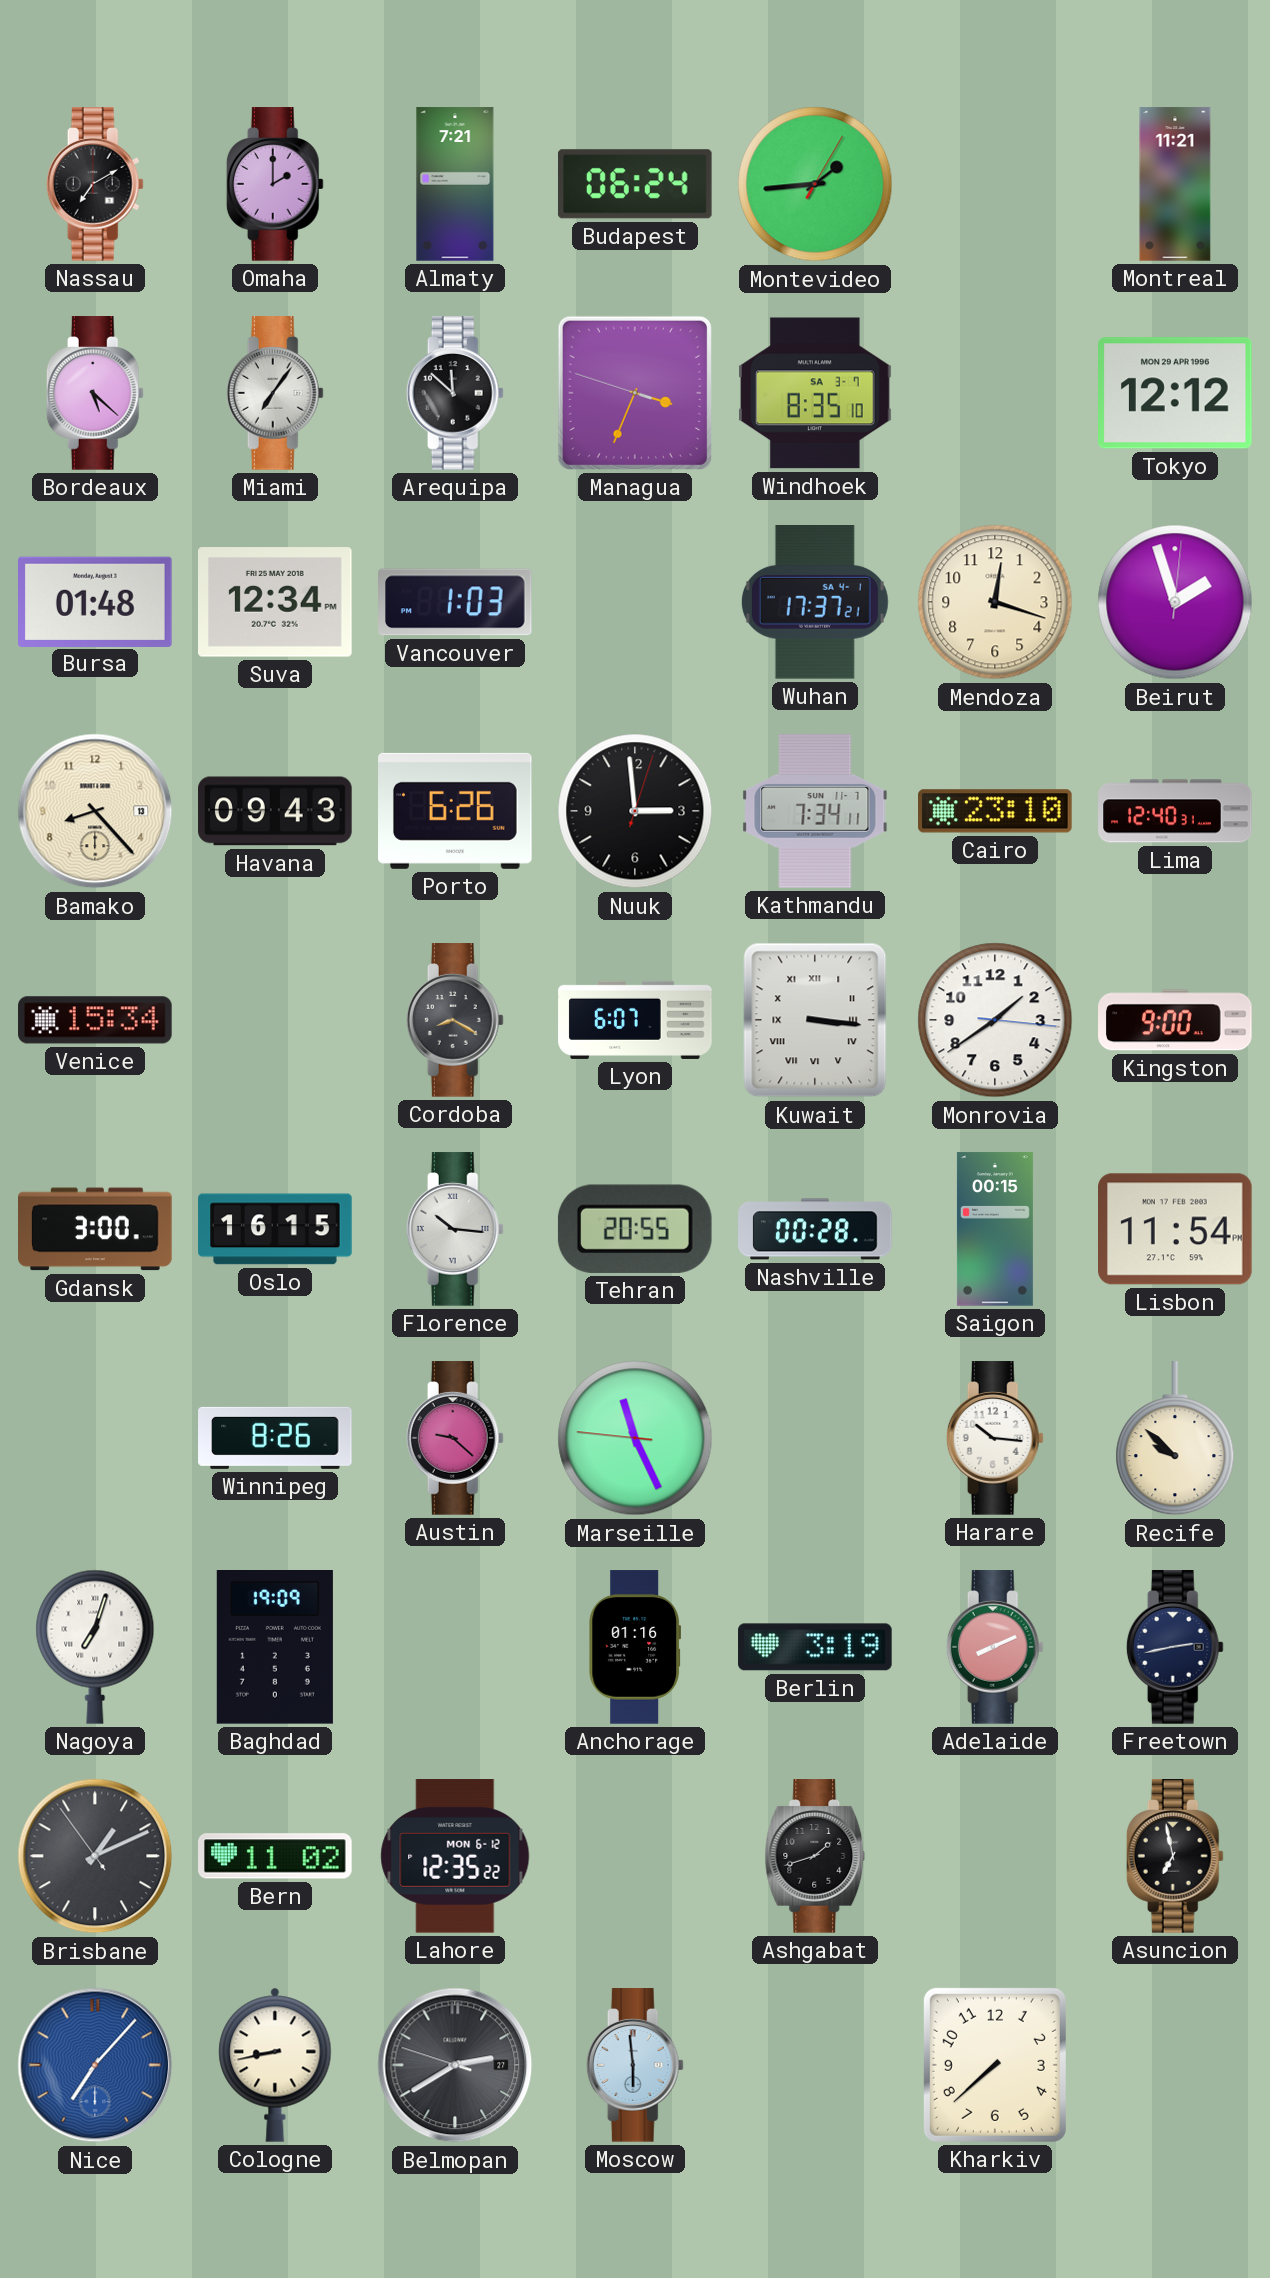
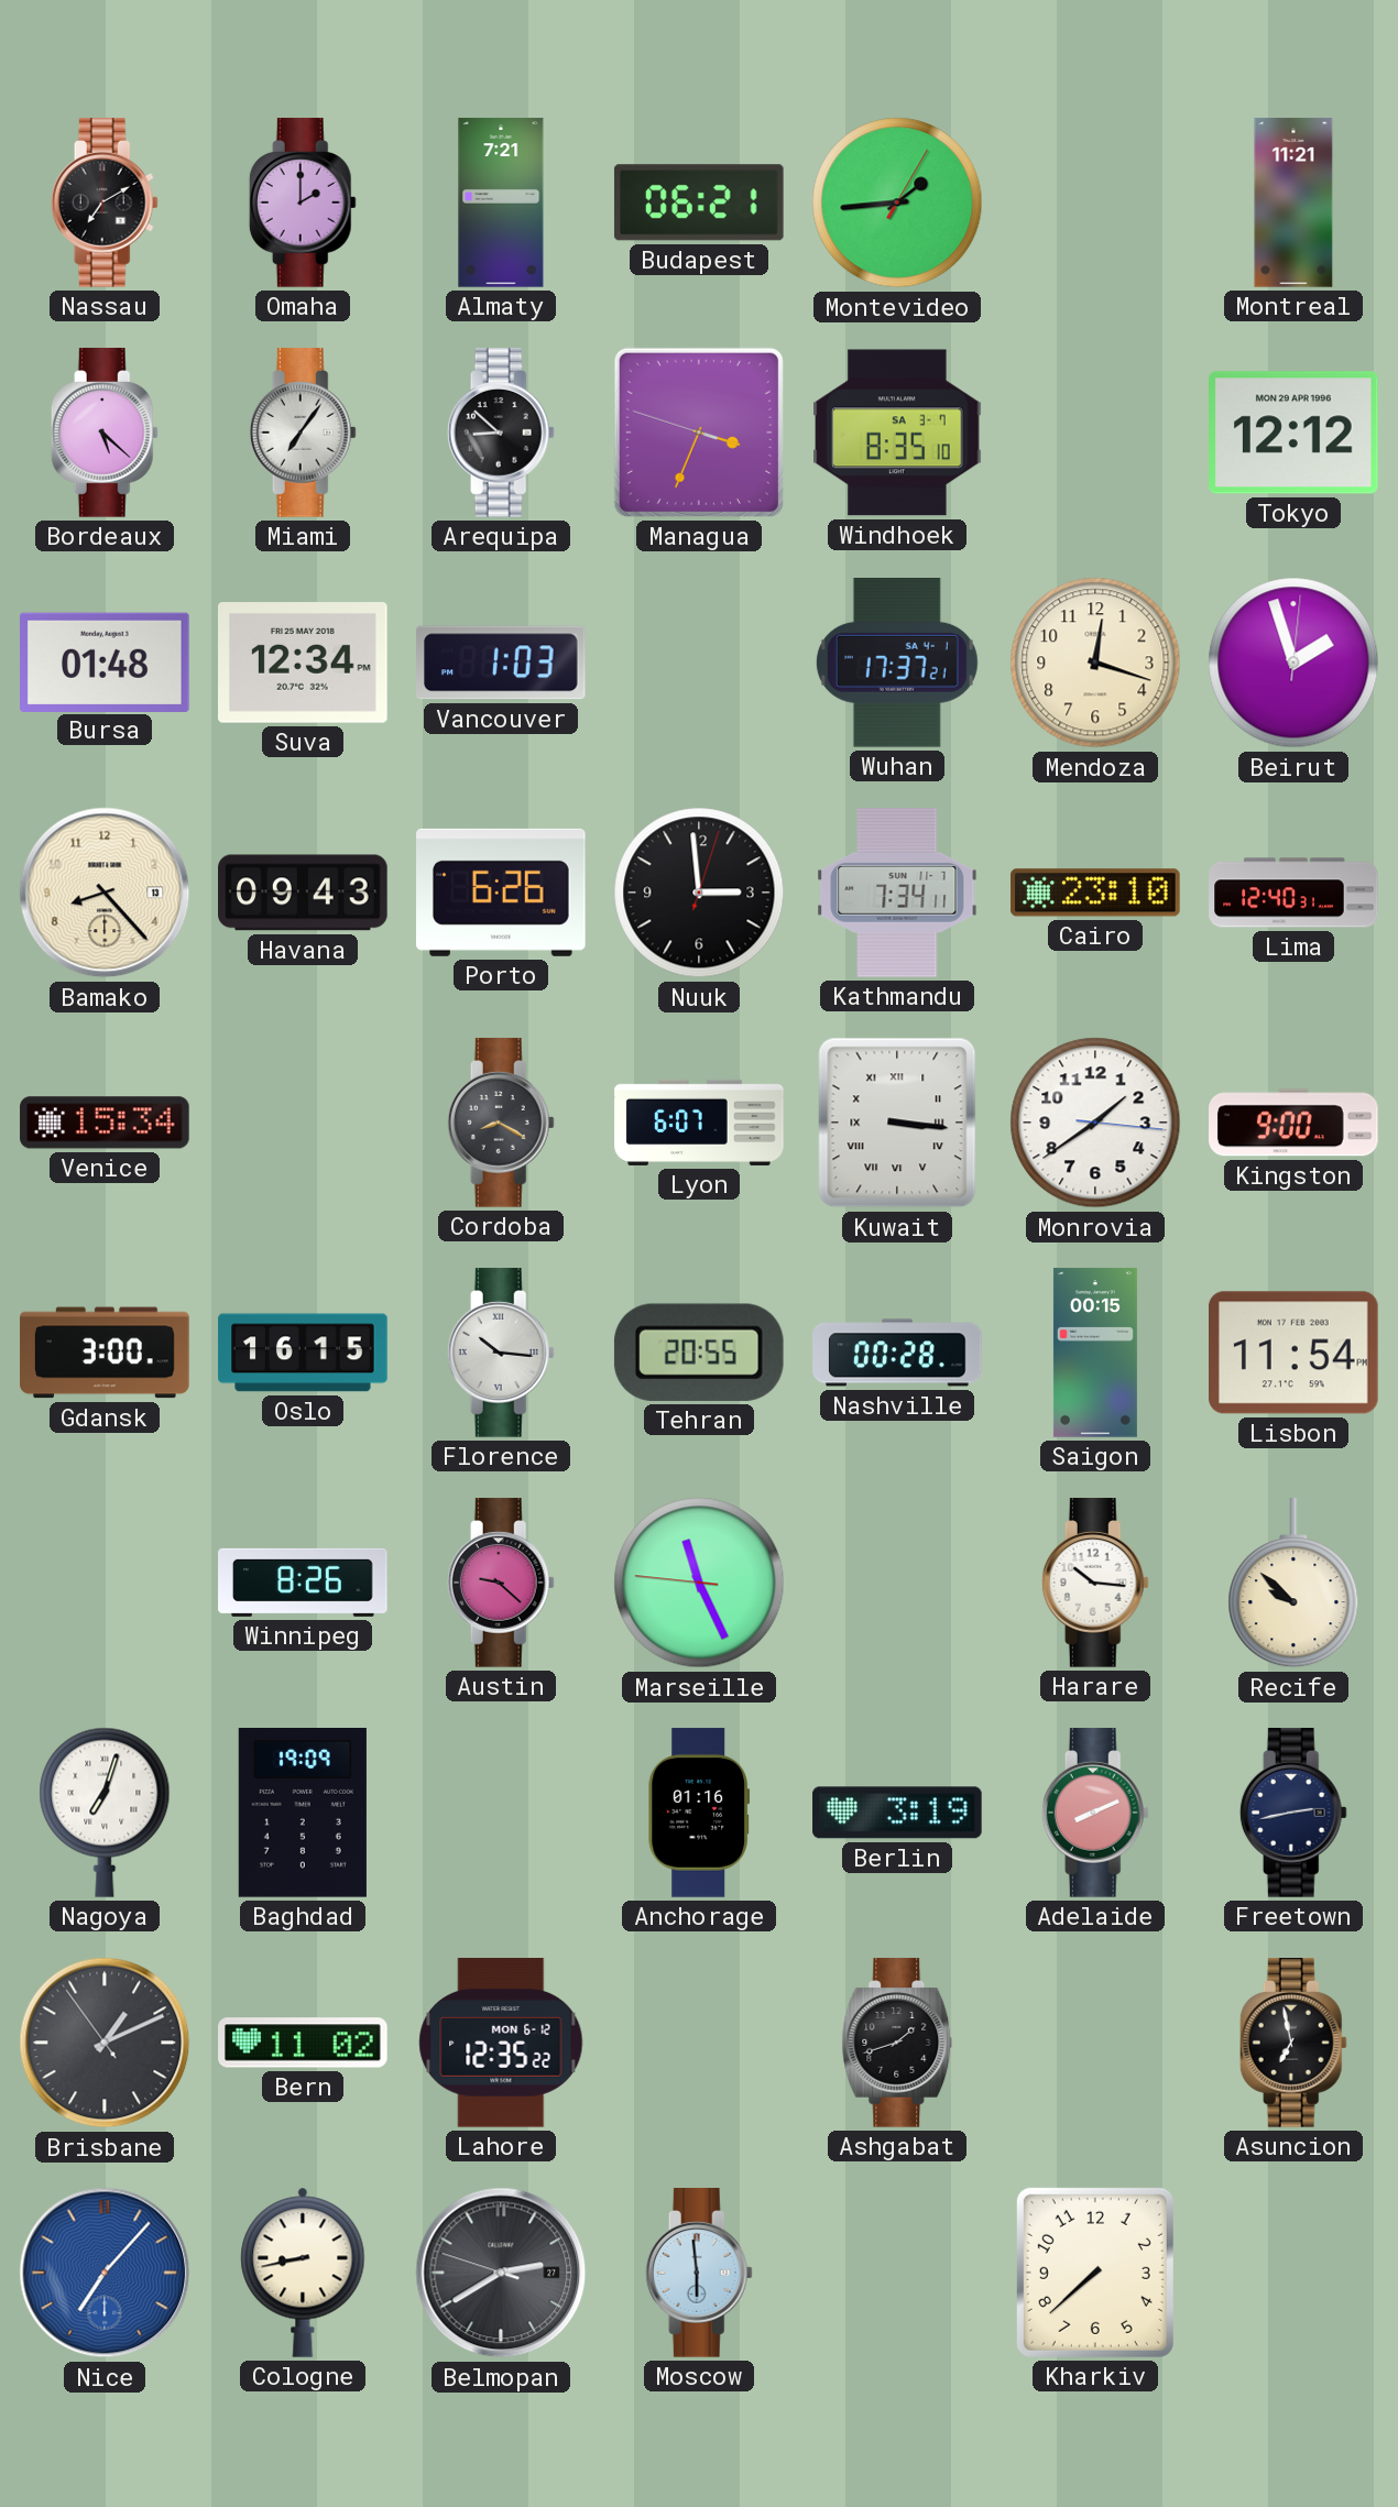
Budapest: 06:24 -> 06:21 (699, 202)
Arequipa: 11:52 -> 8:52 (501, 433)
